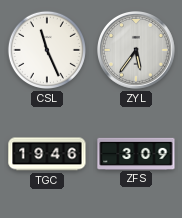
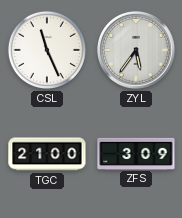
TGC: 19:46 -> 21:00 (47, 154)
